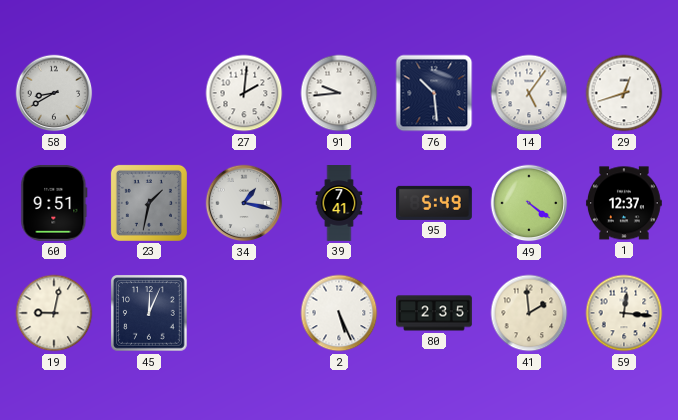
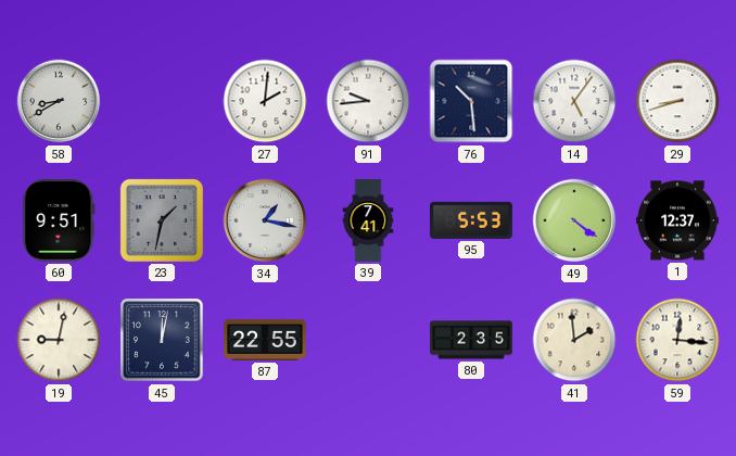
29: 12:42 -> 8:42 (677, 101)
95: 5:49 -> 5:53 (471, 220)
45: 12:04 -> 12:02 (162, 340)
87: none -> 22:55 (266, 340)
2: 5:26 -> none (339, 313)
